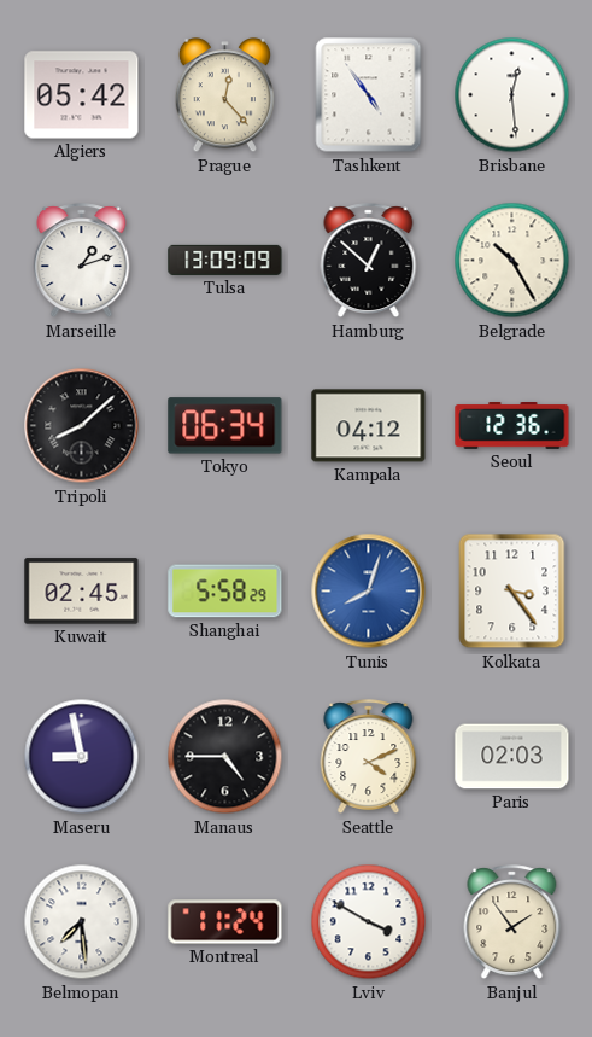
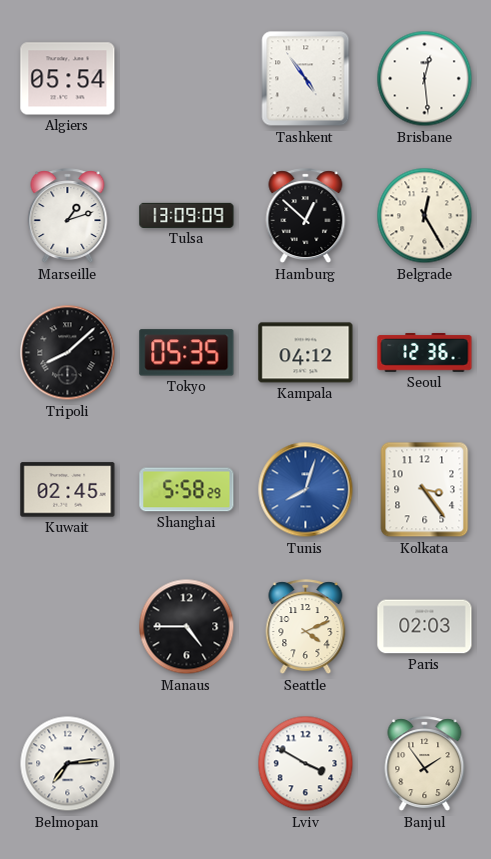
Algiers: 05:42 -> 05:54 (68, 79)
Prague: 12:23 -> none (224, 95)
Belgrade: 10:25 -> 12:25 (425, 216)
Tokyo: 06:34 -> 05:35 (187, 353)
Maseru: 8:58 -> none (82, 757)
Belmopan: 7:29 -> 7:14 (68, 764)
Montreal: 11:24 -> none (225, 922)
